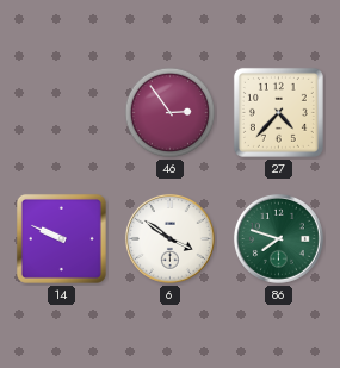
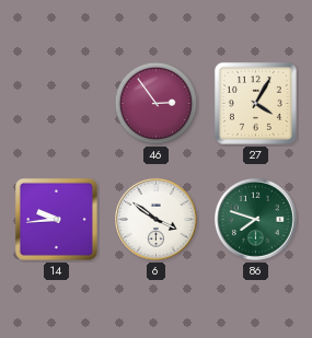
27: 4:37 -> 4:05 (255, 103)
14: 9:49 -> 9:44 (56, 219)
